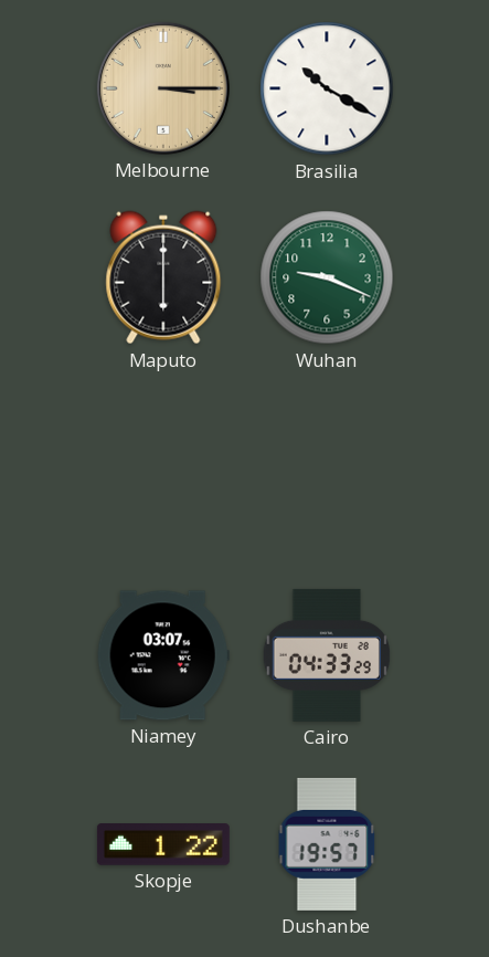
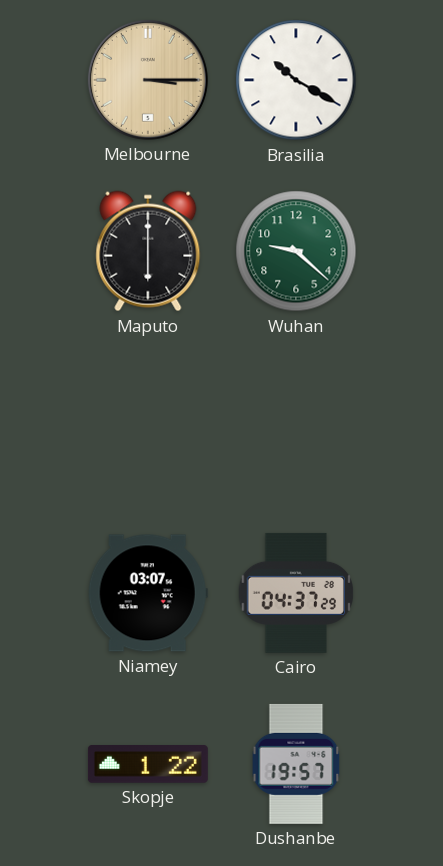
Wuhan: 9:19 -> 9:22 (296, 251)
Cairo: 04:33 -> 04:37 (295, 593)
